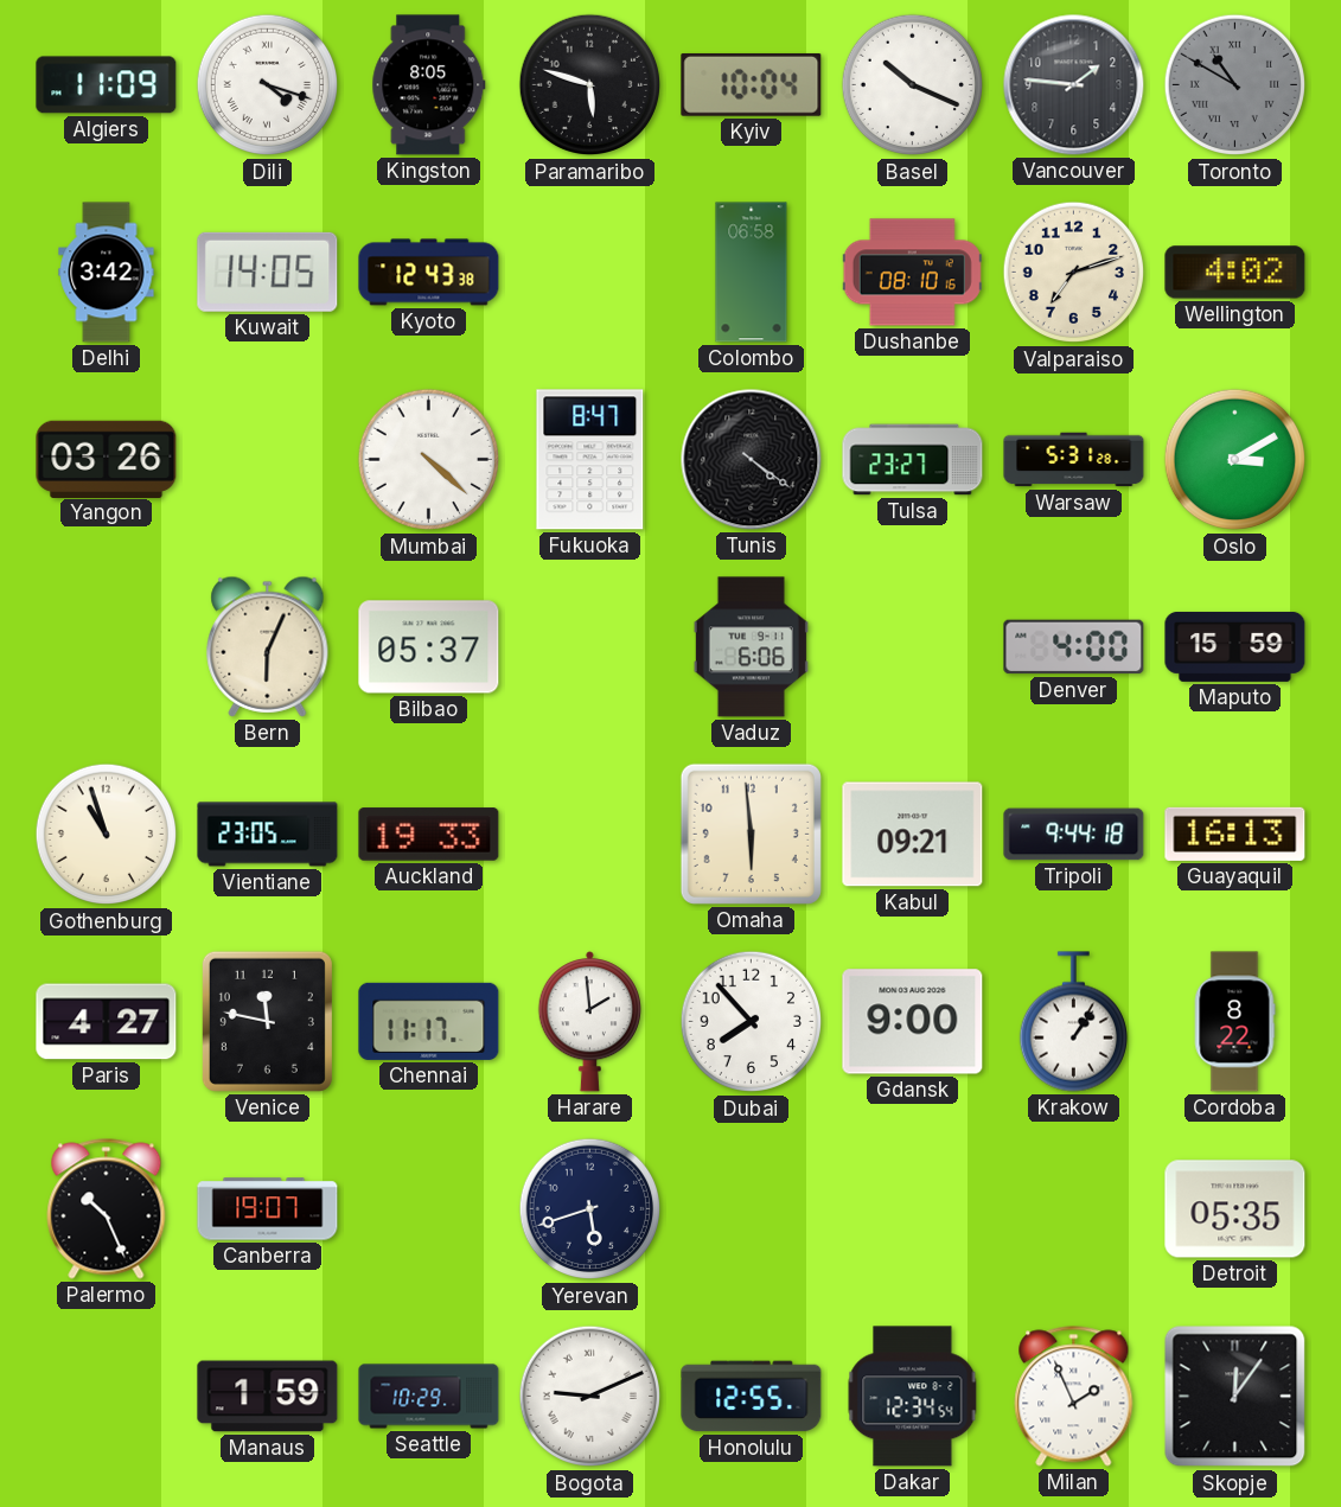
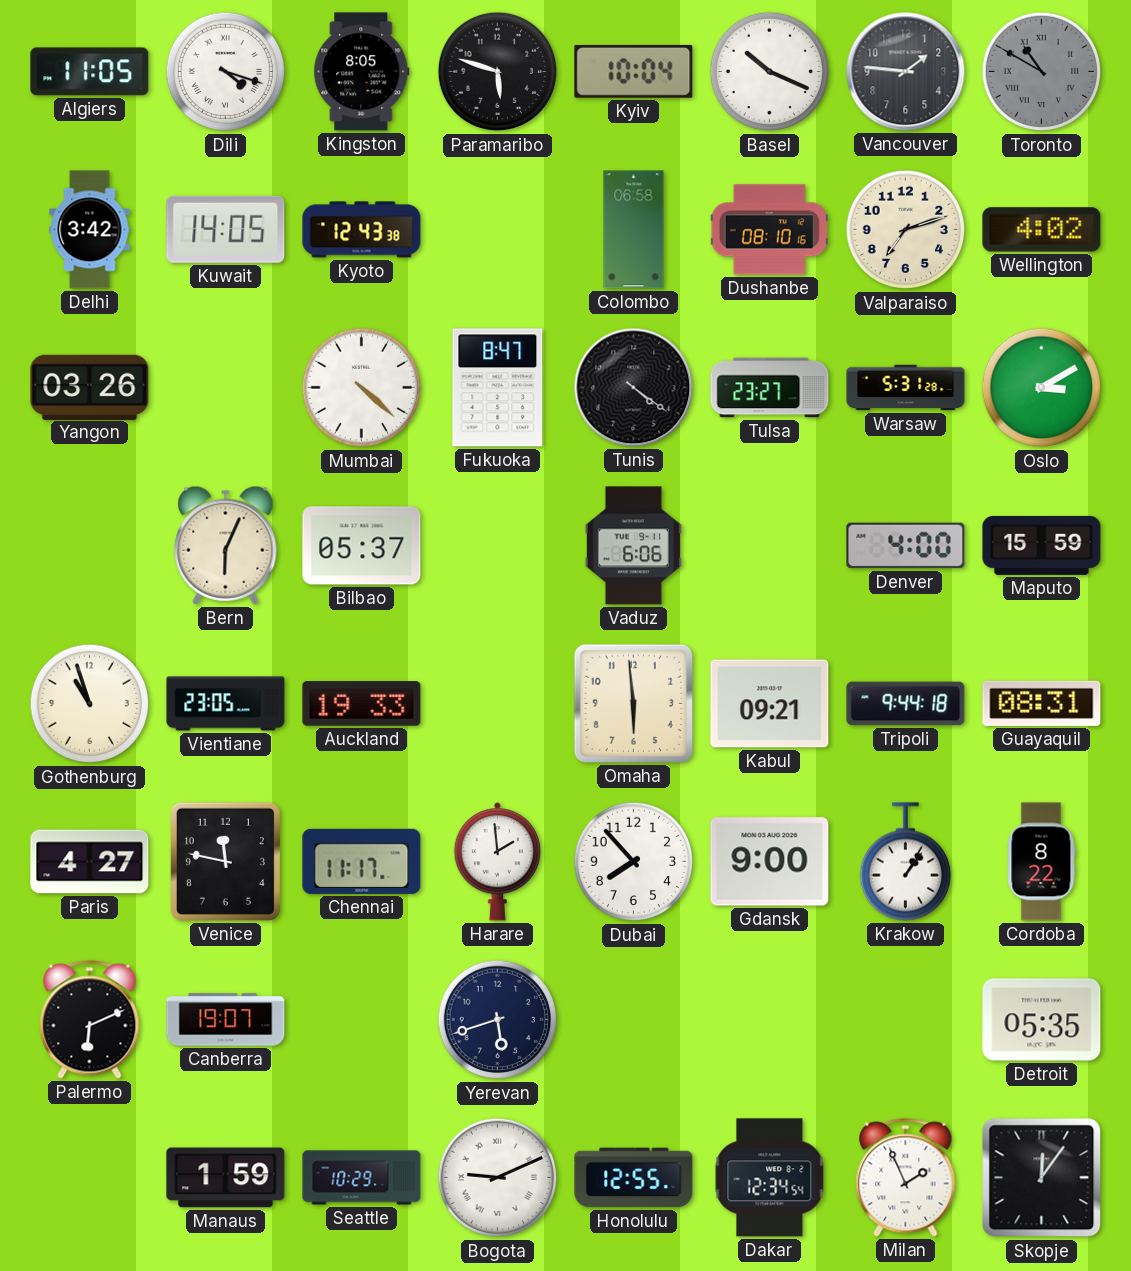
Algiers: 11:09 -> 11:05 (90, 72)
Guayaquil: 16:13 -> 08:31 (1042, 703)
Palermo: 10:26 -> 6:11 (90, 1020)
